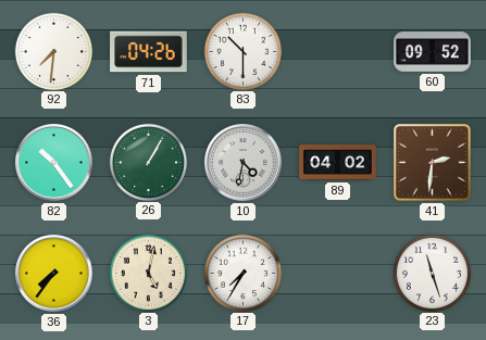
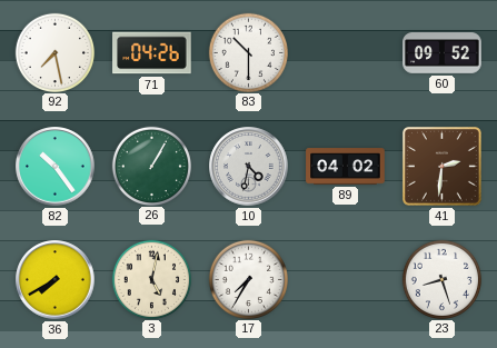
92: 7:31 -> 7:28 (54, 52)
36: 7:36 -> 7:40 (56, 280)
23: 11:27 -> 8:27 (441, 279)
